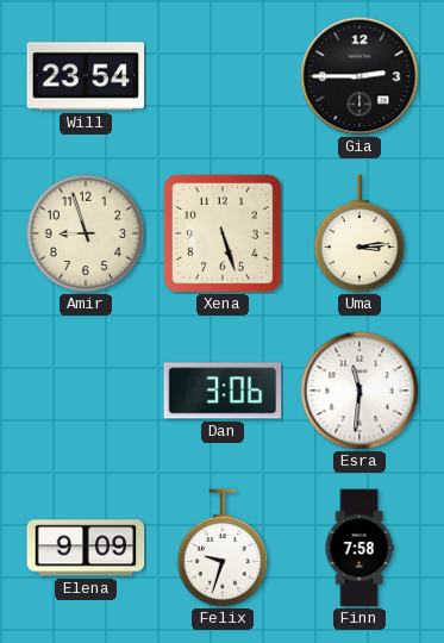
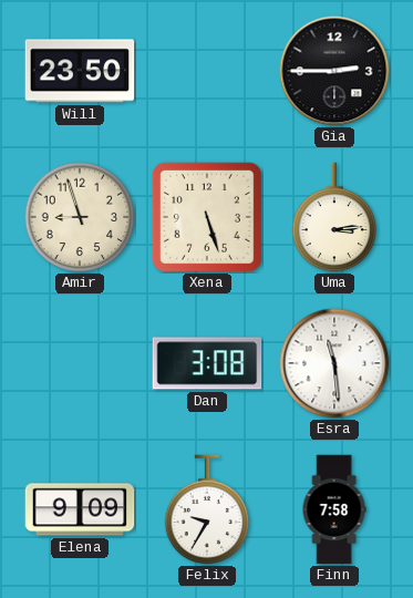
Will: 23:54 -> 23:50 (80, 71)
Dan: 3:06 -> 3:08 (207, 363)
Esra: 11:31 -> 11:29 (334, 363)
Felix: 9:33 -> 9:35 (207, 509)
